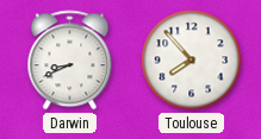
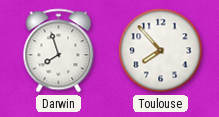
Darwin: 8:41 -> 7:57 (59, 51)
